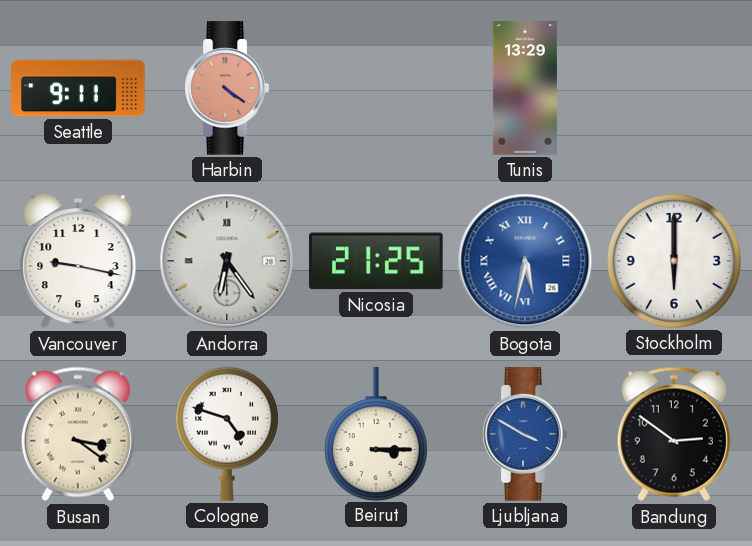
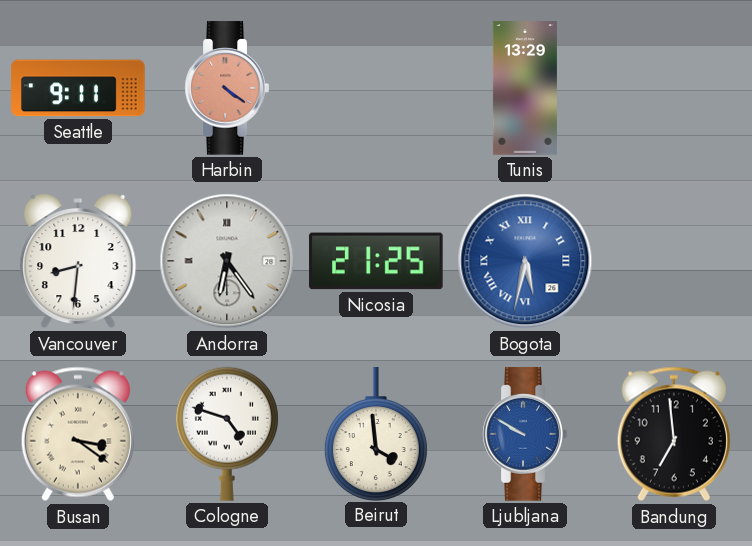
Vancouver: 9:17 -> 8:31 (78, 261)
Stockholm: 6:00 -> none (674, 261)
Beirut: 3:15 -> 3:59 (376, 434)
Ljubljana: 3:50 -> 9:50 (525, 434)
Bandung: 2:51 -> 6:59 (674, 434)
